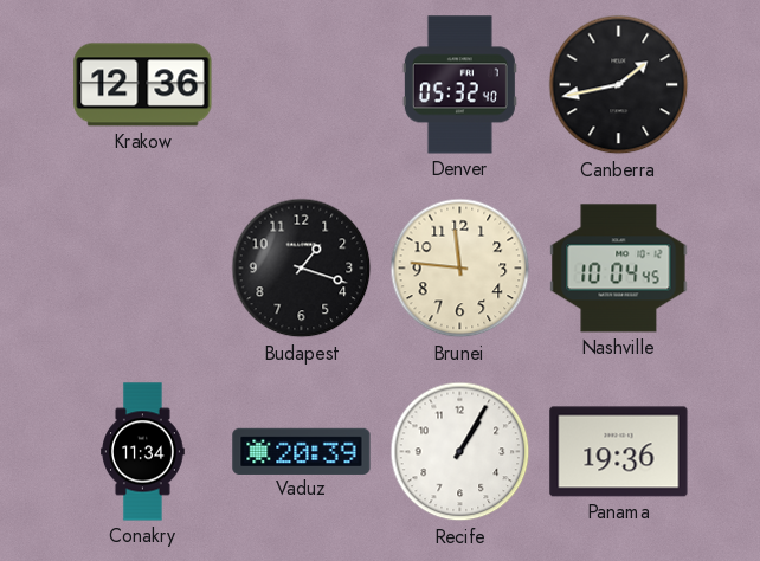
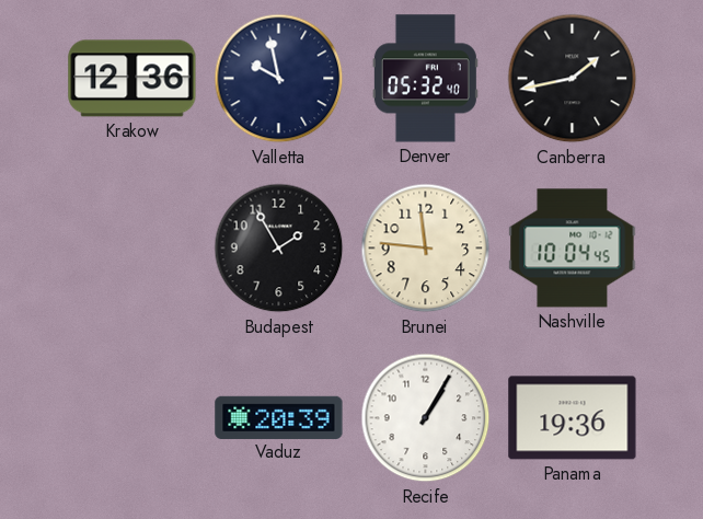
Valletta: none -> 9:58 (279, 79)
Budapest: 1:18 -> 1:55 (279, 249)
Conakry: 11:34 -> none (143, 452)
